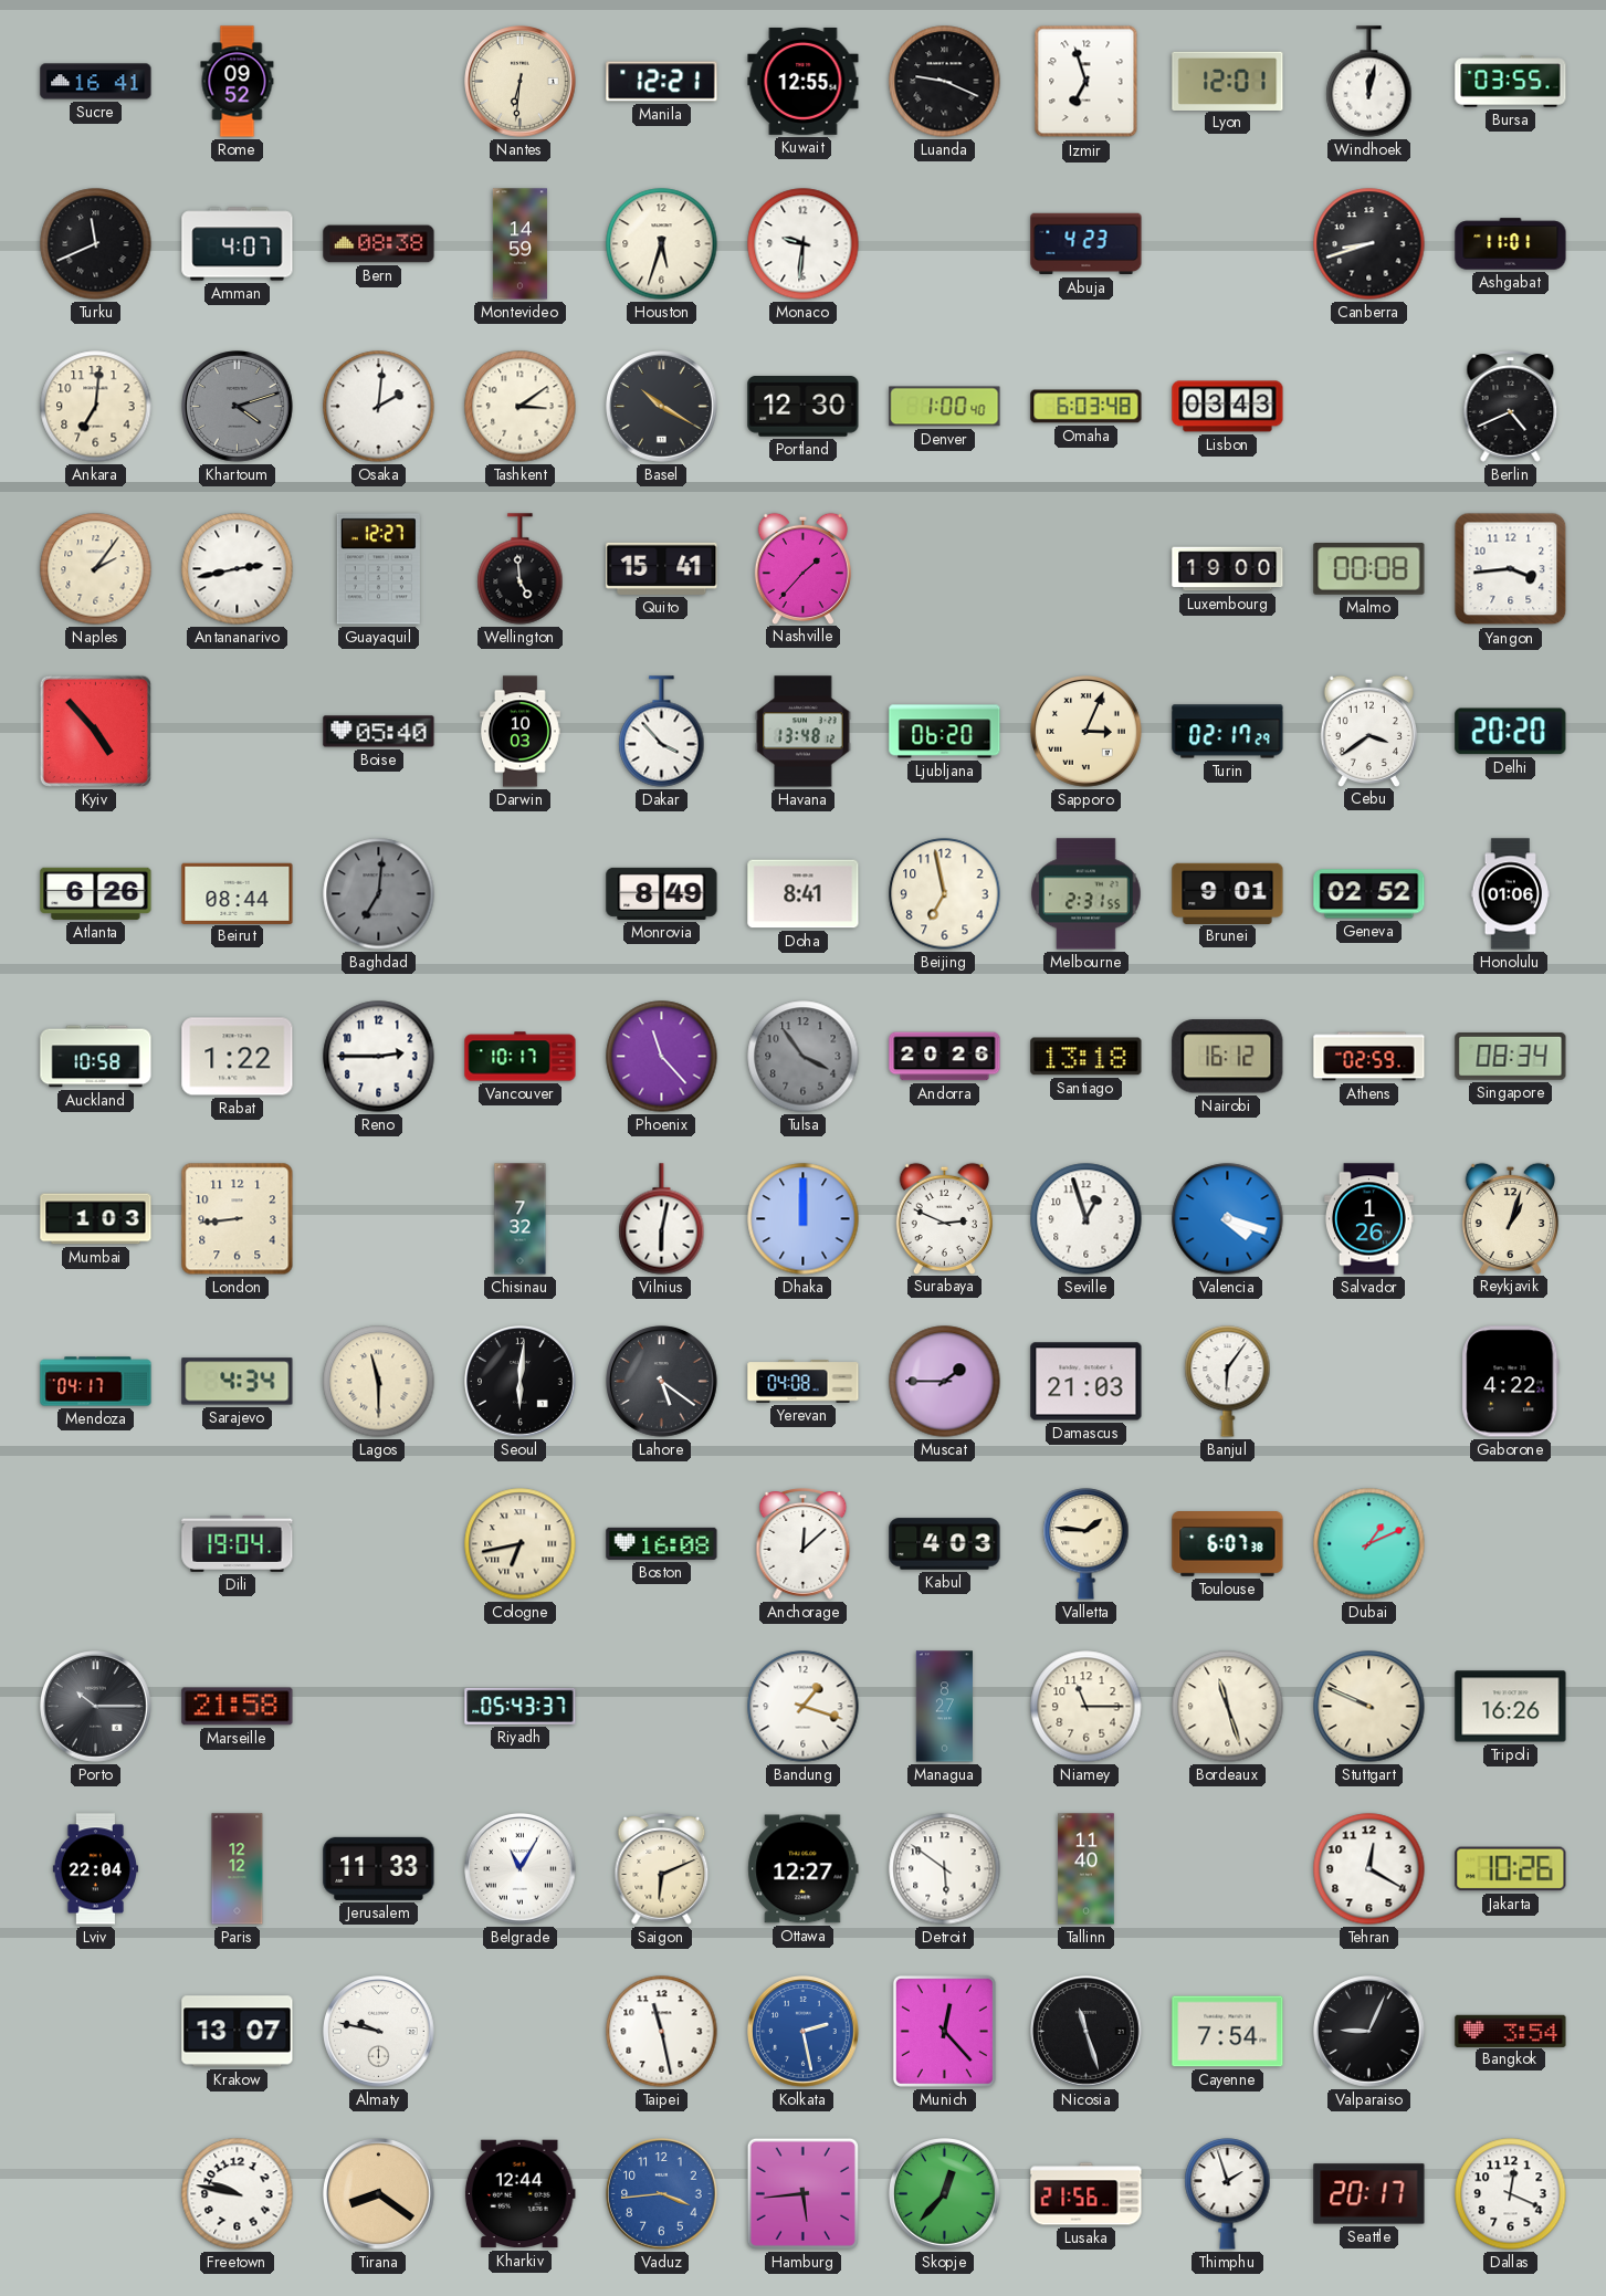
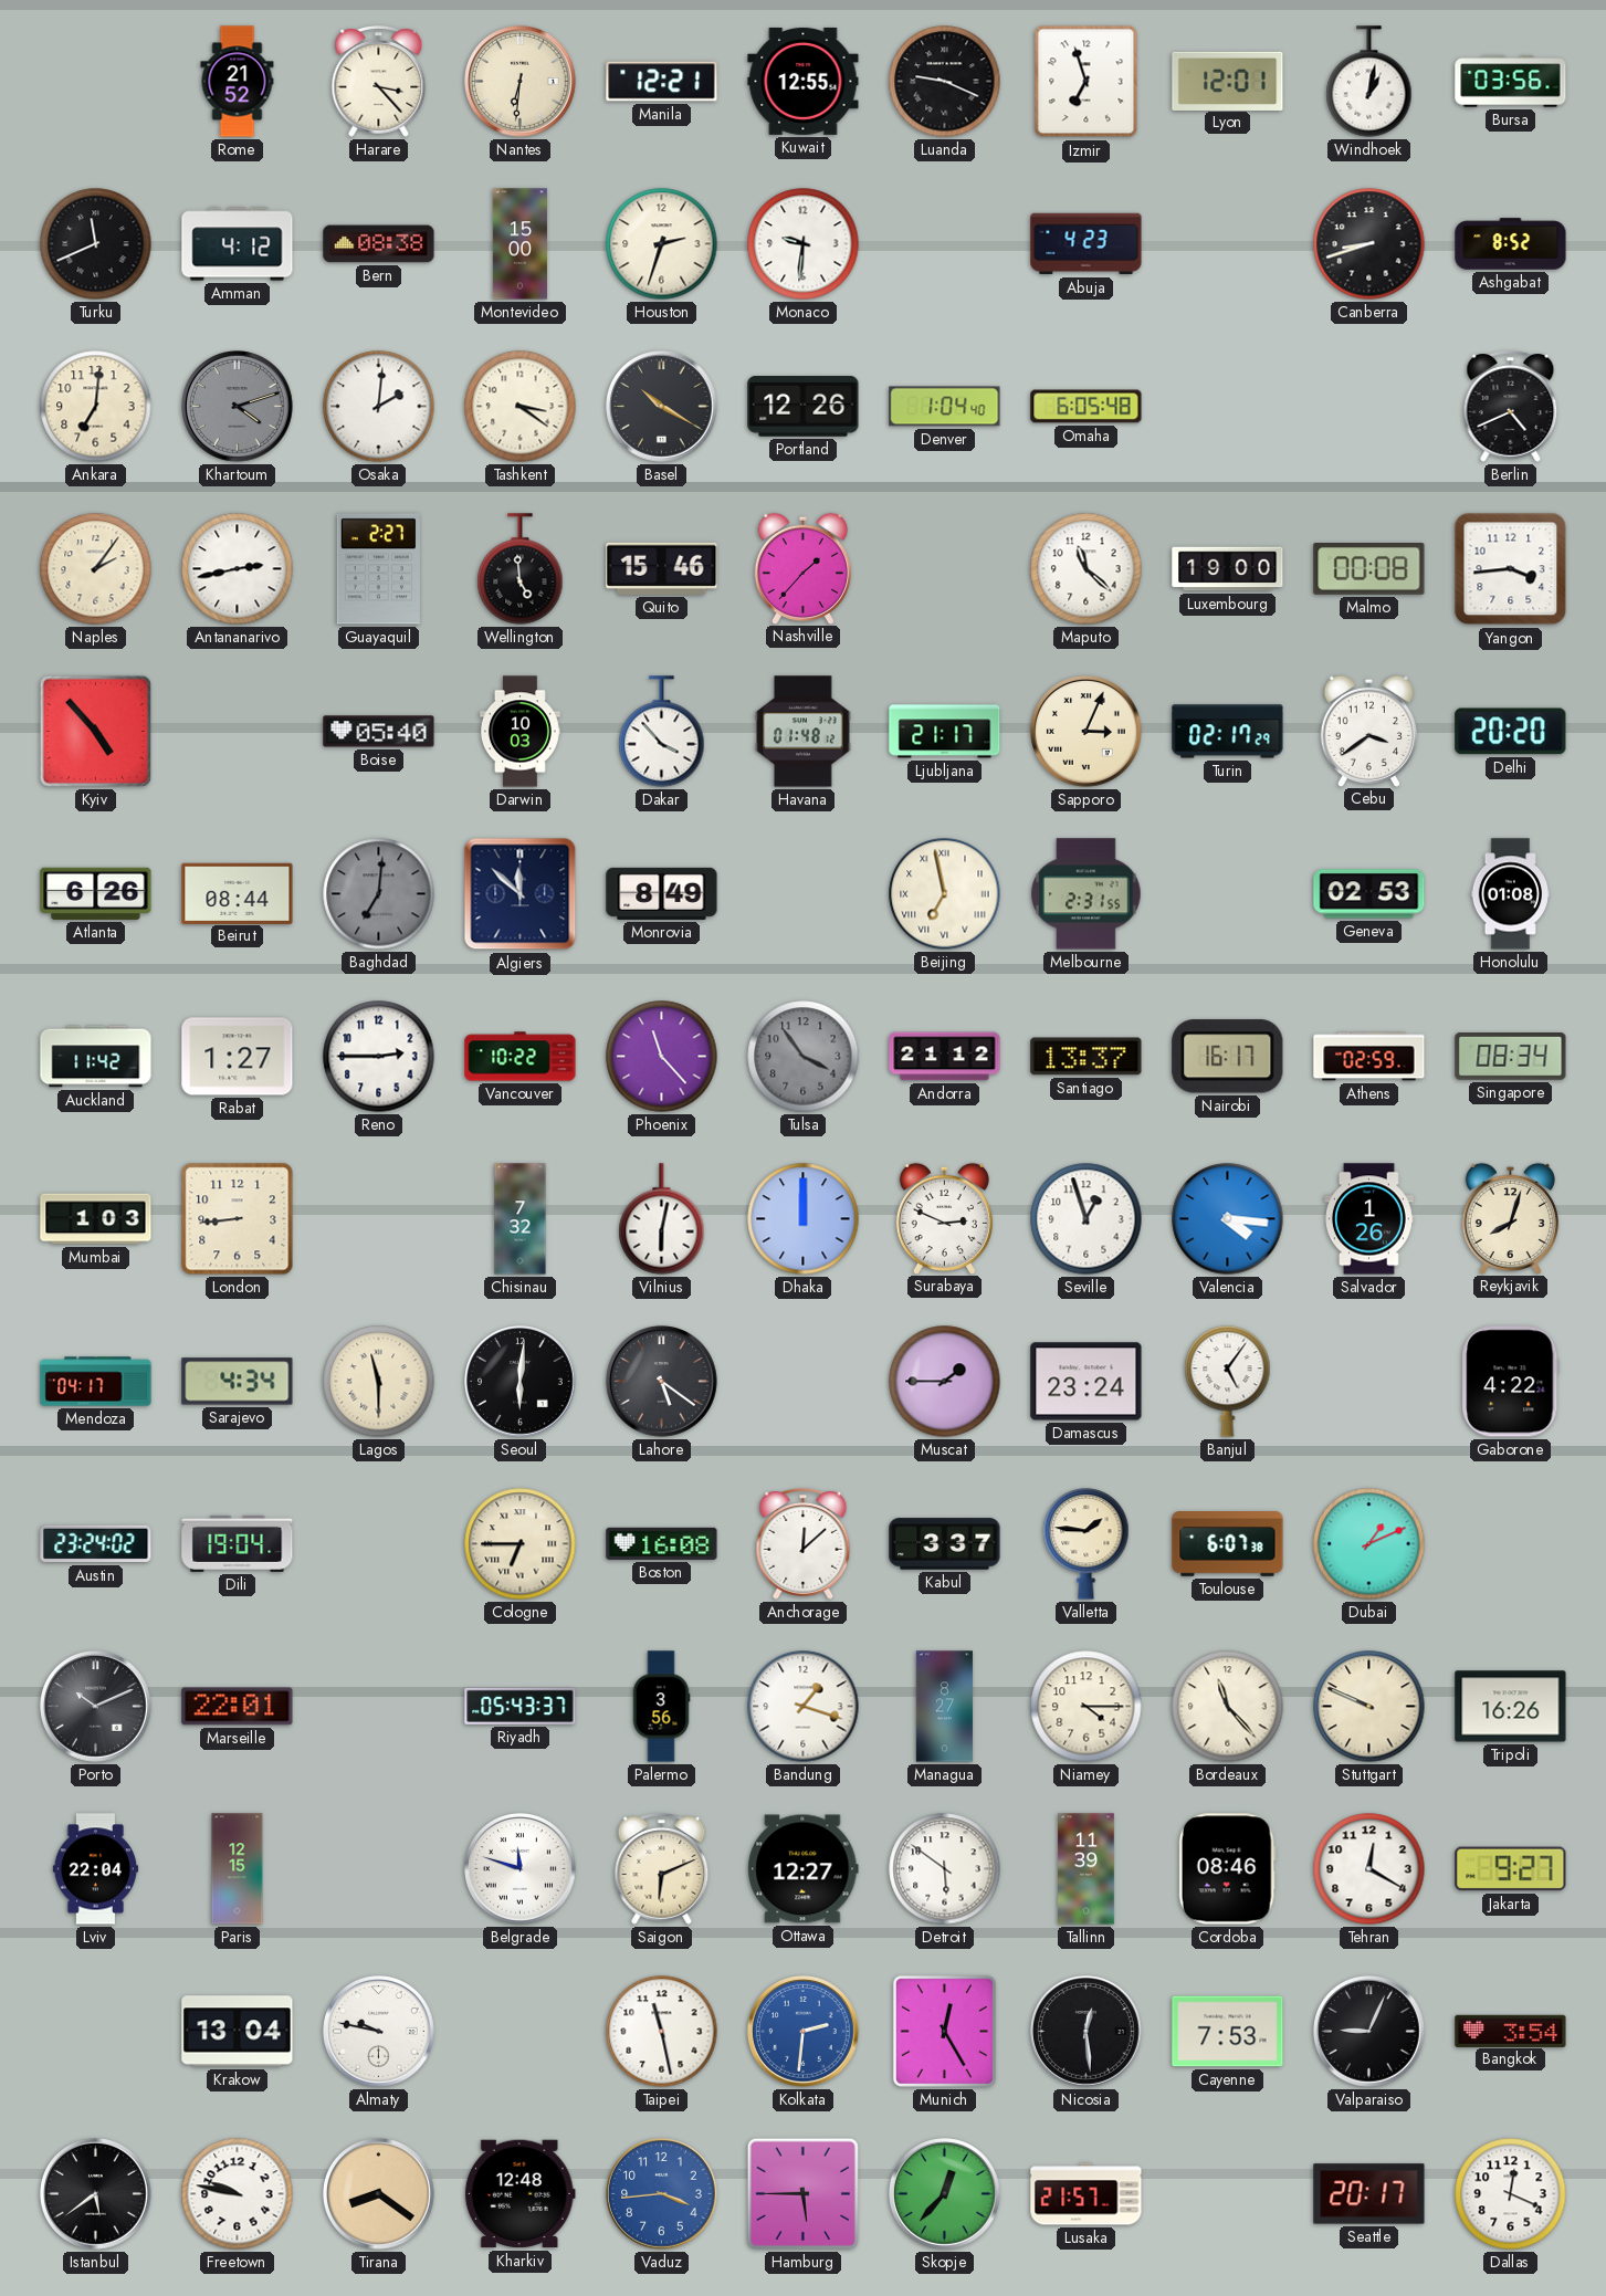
Sucre: 16:41 -> none (96, 82)
Rome: 09:52 -> 21:52 (238, 82)
Harare: none -> 3:23 (379, 82)
Windhoek: 12:02 -> 1:02 (1369, 82)
Bursa: 03:55 -> 03:56 (1511, 82)
Amman: 4:07 -> 4:12 (238, 244)
Montevideo: 14:59 -> 15:00 (519, 244)
Houston: 5:33 -> 2:33 (662, 244)
Ashgabat: 11:01 -> 8:52 (1511, 244)
Tashkent: 3:09 -> 3:21 (521, 407)
Portland: 12:30 -> 12:26 (804, 407)
Denver: 1:00 -> 1:04 (945, 407)
Omaha: 6:03 -> 6:05 (1087, 407)
Lisbon: 03:43 -> none (1228, 407)
Guayaquil: 12:27 -> 2:27 (378, 569)
Quito: 15:41 -> 15:46 (662, 568)
Maputo: none -> 11:22 (1087, 569)
Havana: 13:48 -> 01:48 (804, 732)
Ljubljana: 06:20 -> 21:17 (945, 732)
Algiers: none -> 11:52 (521, 894)
Doha: 8:41 -> none (804, 894)
Beijing numerals: Arabic -> Roman (945, 894)
Brunei: 9:01 -> none (1228, 893)
Geneva: 02:52 -> 02:53 (1369, 894)
Honolulu: 01:06 -> 01:08 (1511, 894)
Auckland: 10:58 -> 11:42 (96, 1057)
Rabat: 1:22 -> 1:27 (238, 1057)
Vancouver: 10:17 -> 10:22 (521, 1057)
Andorra: 20:26 -> 21:12 (945, 1057)
Santiago: 13:18 -> 13:37 (1087, 1057)
Nairobi: 16:12 -> 16:17 (1228, 1057)
Valencia: 4:18 -> 4:16 (1228, 1219)
Reykjavik: 1:03 -> 8:03 (1510, 1218)
Yerevan: 04:08 -> none (804, 1382)
Damascus: 21:03 -> 23:24 (1087, 1382)
Banjul: 6:06 -> 5:06 (1228, 1382)
Austin: none -> 23:24 (96, 1544)
Cologne: 6:43 -> 6:45 (521, 1544)
Kabul: 4:03 -> 3:37 (945, 1544)
Porto: 10:15 -> 10:11 (96, 1707)
Marseille: 21:58 -> 22:01 (238, 1707)
Palermo: none -> 3:56 (661, 1707)
Niamey: 11:15 -> 4:15 (1087, 1707)
Bordeaux: 11:27 -> 11:23 (1228, 1707)
Paris: 12:12 -> 12:15 (238, 1869)
Jerusalem: 11:33 -> none (379, 1868)
Belgrade: 11:05 -> 11:48 (521, 1869)
Tallinn: 11:40 -> 11:39 (1087, 1869)
Cordoba: none -> 08:46 (1227, 1869)
Jakarta: 10:26 -> 9:27 (1511, 1869)
Krakow: 13:07 -> 13:04 (238, 2032)
Kolkata: 2:28 -> 2:31 (804, 2032)
Munich: 12:23 -> 12:25 (944, 2031)
Nicosia: 11:27 -> 12:29 (1087, 2032)
Cayenne: 7:54 -> 7:53 (1228, 2032)
Istanbul: none -> 5:39 (96, 2194)
Kharkiv: 12:44 -> 12:48 (519, 2194)
Hamburg: 5:44 -> 5:45 (802, 2193)
Lusaka: 21:56 -> 21:57 (1087, 2194)
Thimphu: 1:57 -> none (1228, 2194)
